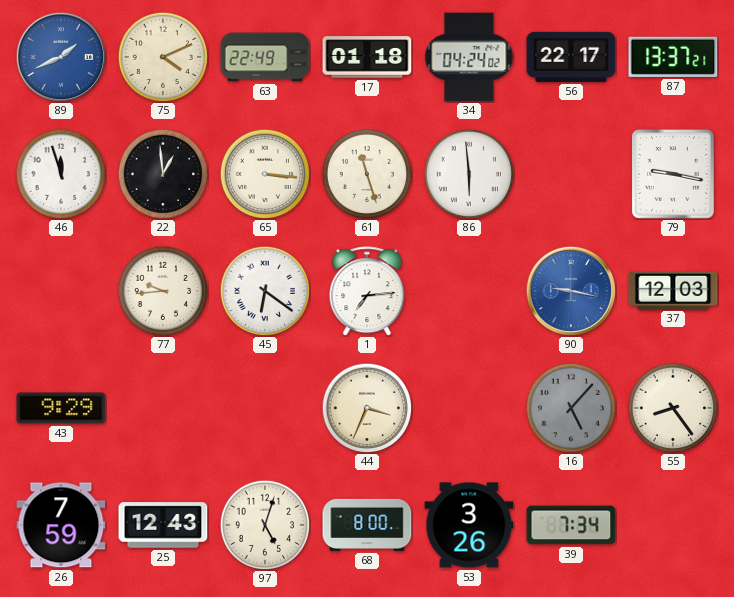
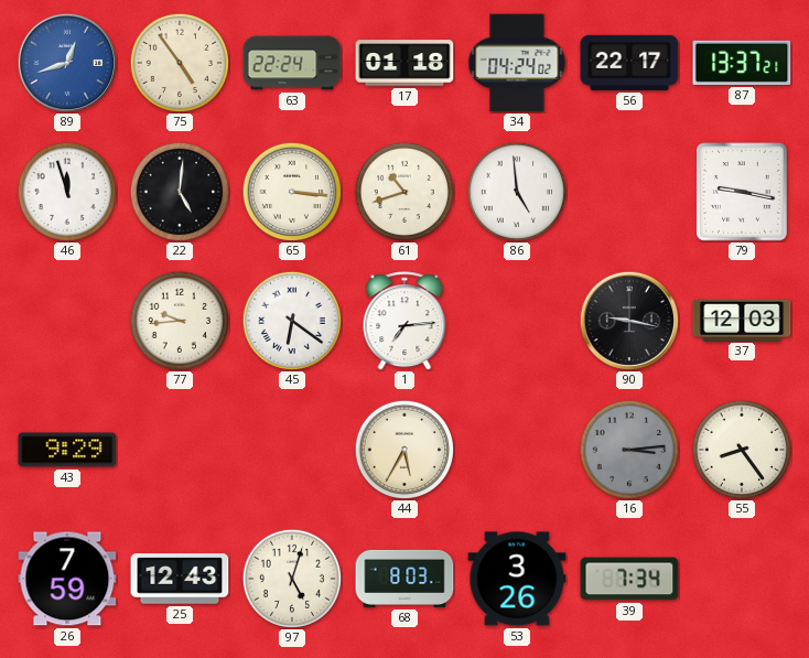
89: 1:41 -> 12:42 (66, 62)
75: 4:11 -> 4:54 (179, 62)
63: 22:49 -> 22:24 (292, 63)
22: 12:59 -> 5:01 (179, 191)
61: 11:27 -> 10:42 (403, 191)
86: 5:59 -> 4:59 (516, 191)
90 dial: blue -> black (628, 320)
44: 3:34 -> 5:35 (403, 449)
16: 5:07 -> 3:14 (628, 449)
68: 8:00 -> 8:03 (404, 579)
